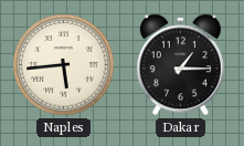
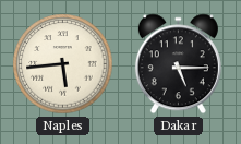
Dakar: 1:15 -> 5:15 (178, 64)
